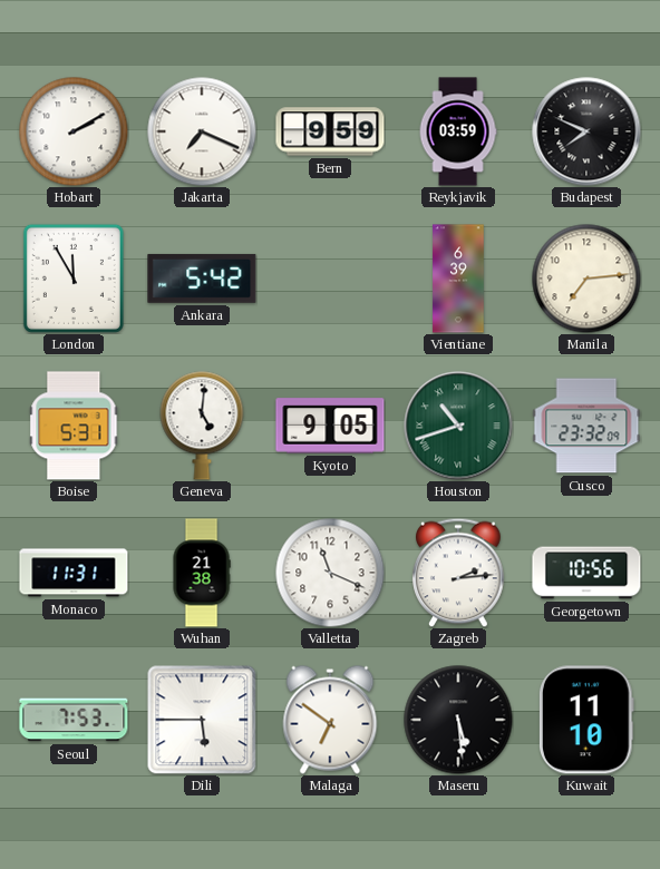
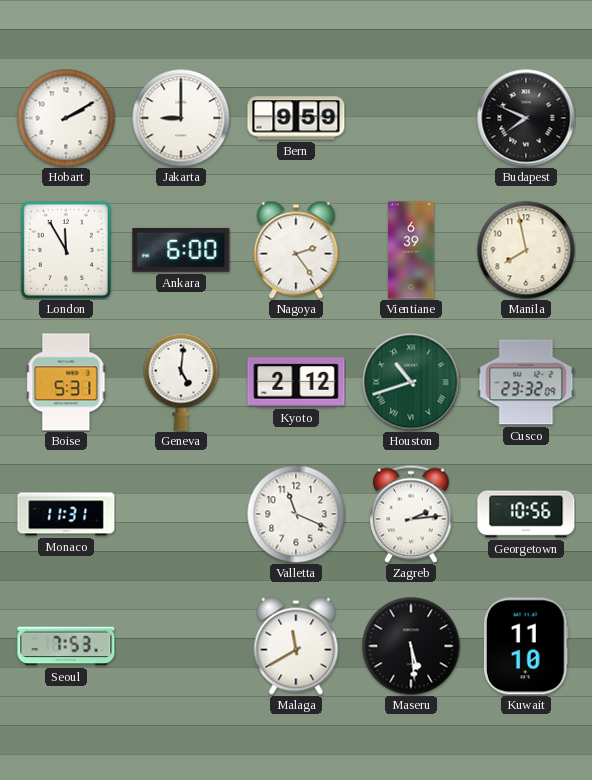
Jakarta: 7:19 -> 9:00 (181, 118)
Reykjavik: 03:59 -> none (458, 131)
Ankara: 5:42 -> 6:00 (181, 250)
Nagoya: none -> 2:24 (296, 250)
Manila: 7:14 -> 7:58 (526, 250)
Kyoto: 9:05 -> 2:12 (296, 382)
Wuhan: 21:38 -> none (202, 573)
Dili: 5:45 -> none (202, 720)
Malaga: 6:51 -> 11:40 (296, 646)
